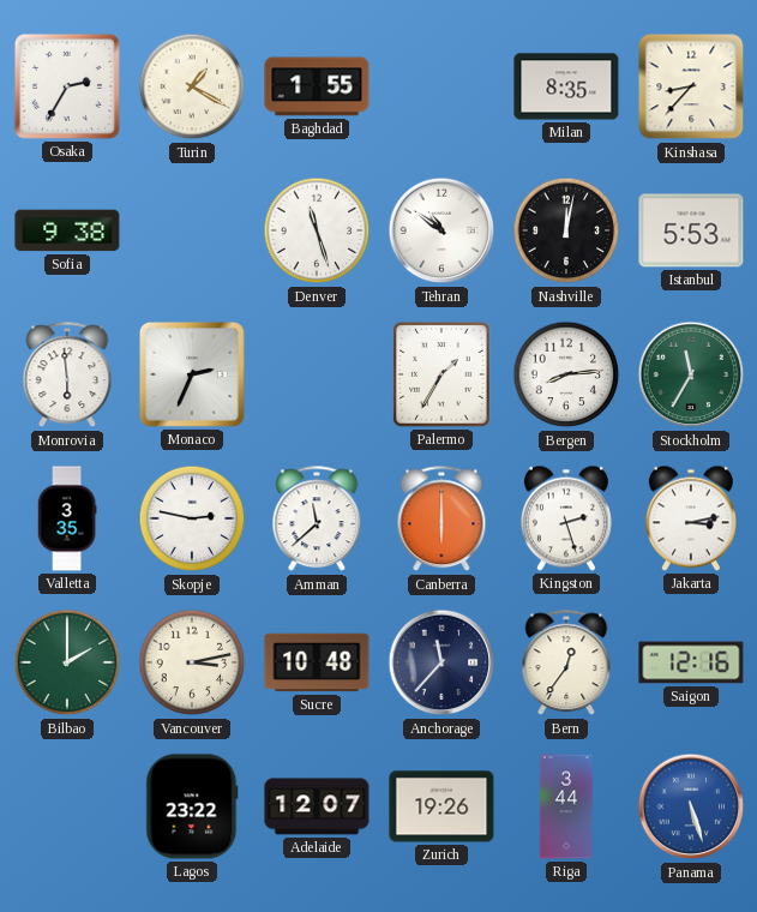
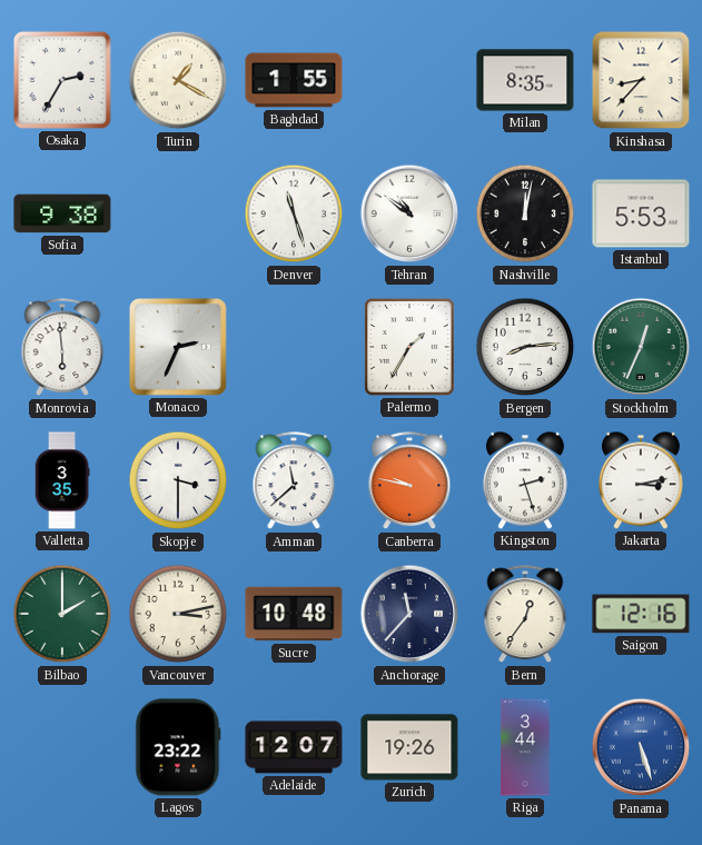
Stockholm: 11:35 -> 12:34 (641, 347)
Skopje: 2:47 -> 3:30 (178, 480)
Canberra: 6:00 -> 9:47 (409, 481)
